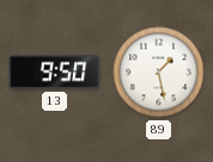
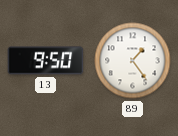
89: 1:28 -> 1:24 (133, 61)
